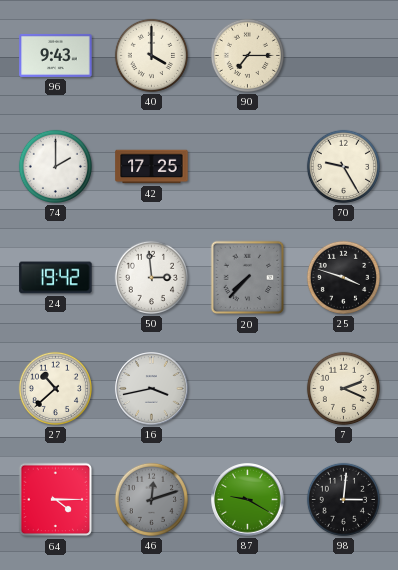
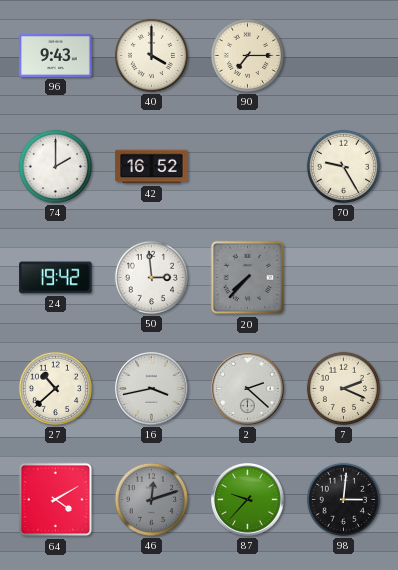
42: 17:25 -> 16:52 (152, 167)
25: 3:48 -> none (343, 277)
2: none -> 2:22 (248, 389)
64: 4:15 -> 4:10 (56, 500)
87: 9:20 -> 9:37 (248, 500)
